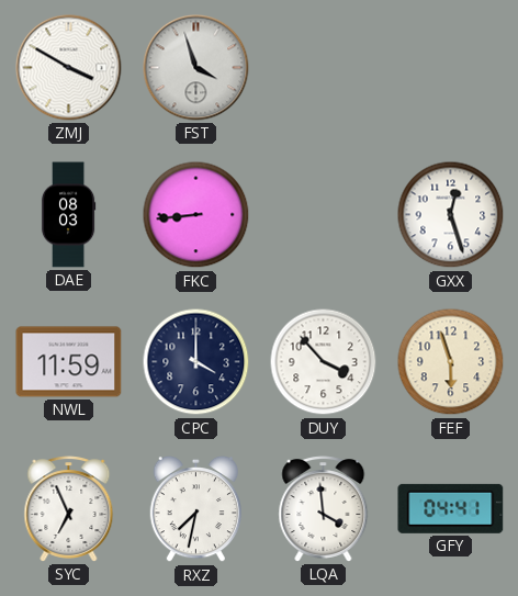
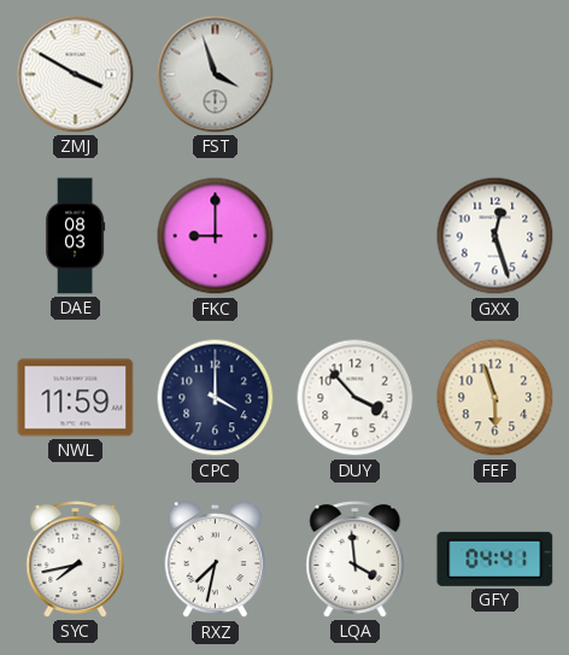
FKC: 8:44 -> 9:00 (216, 236)
SYC: 6:56 -> 7:43 (76, 560)
